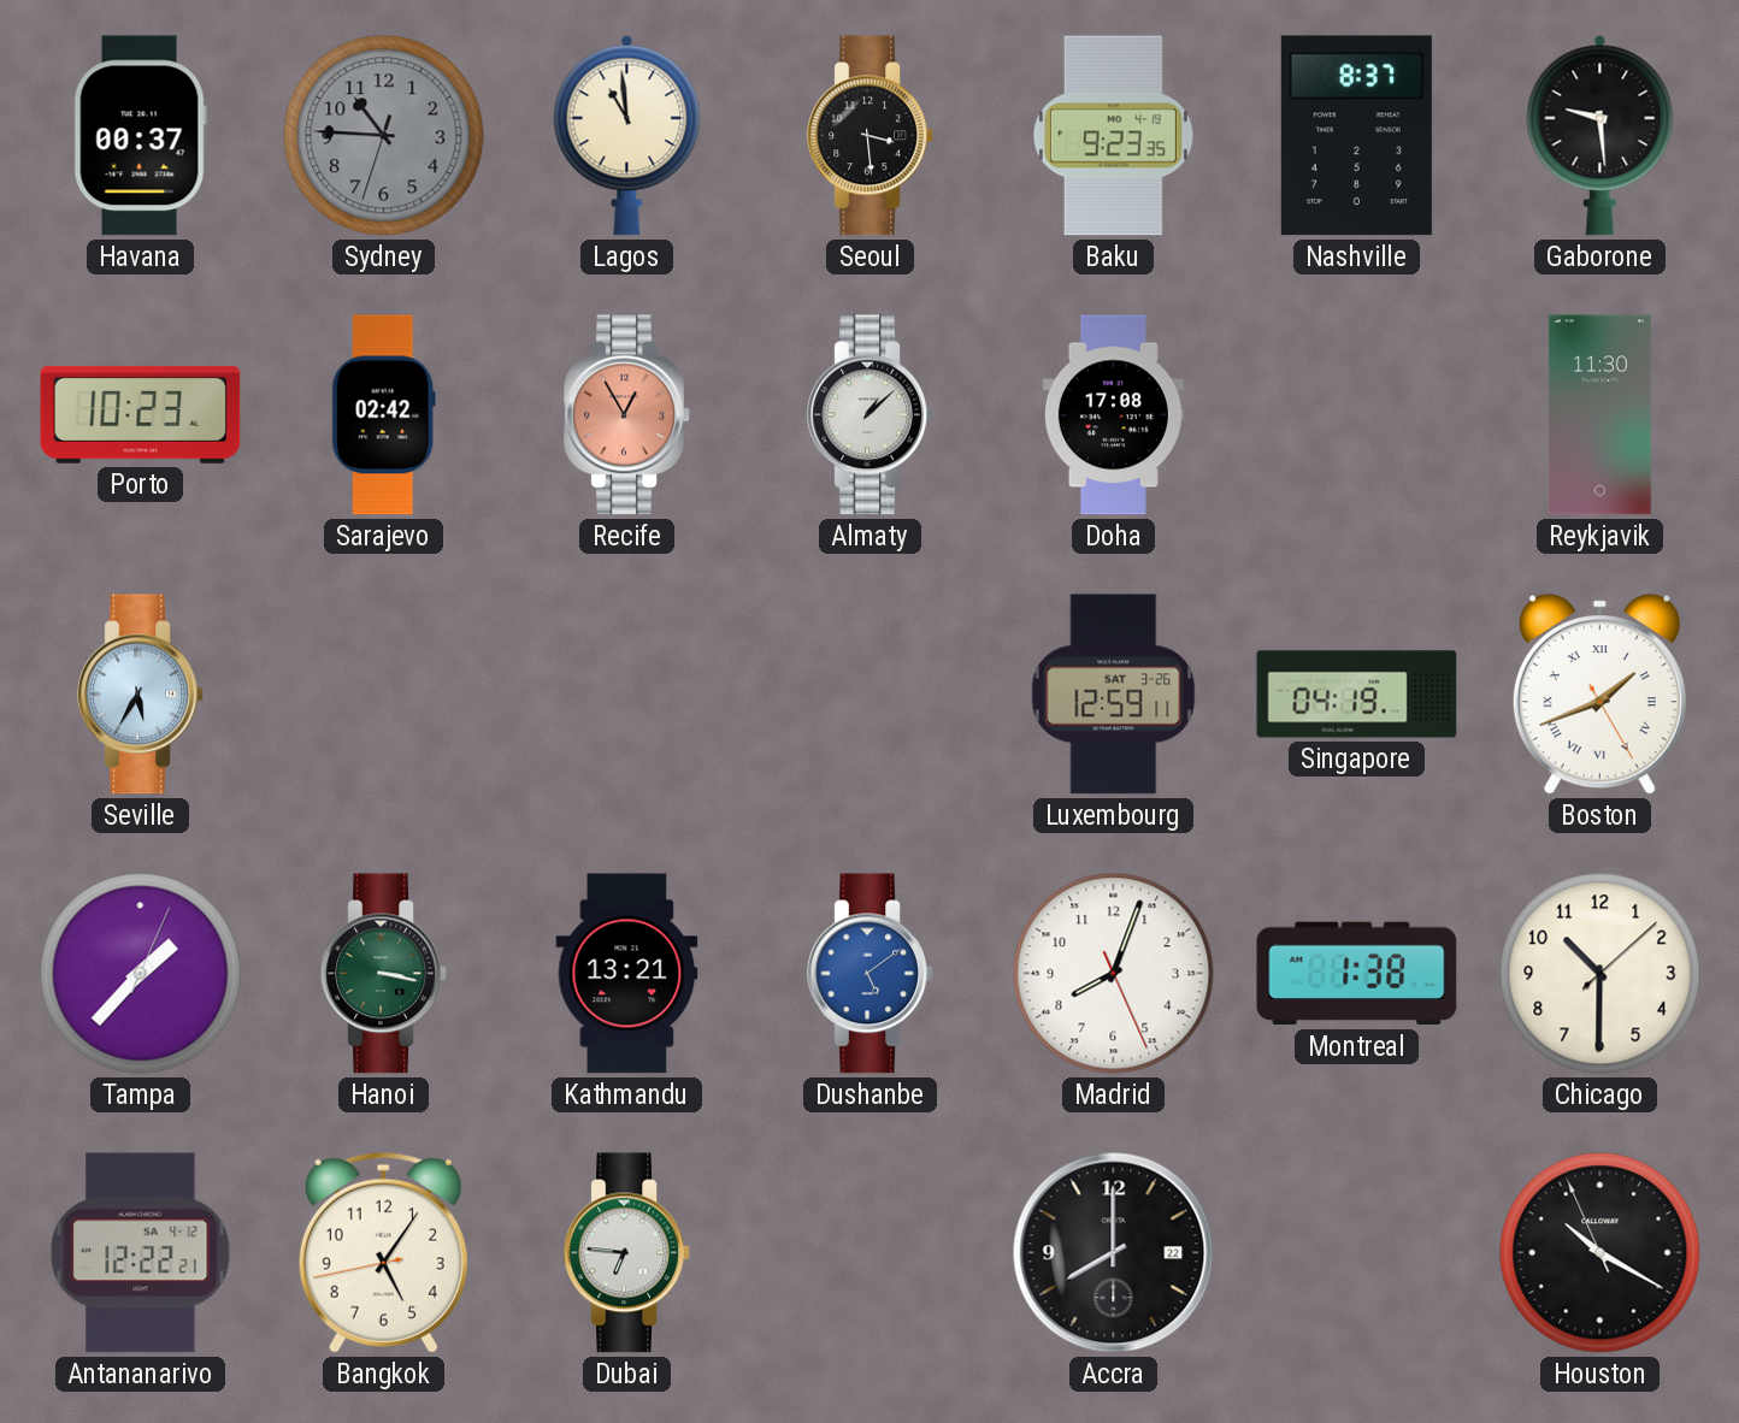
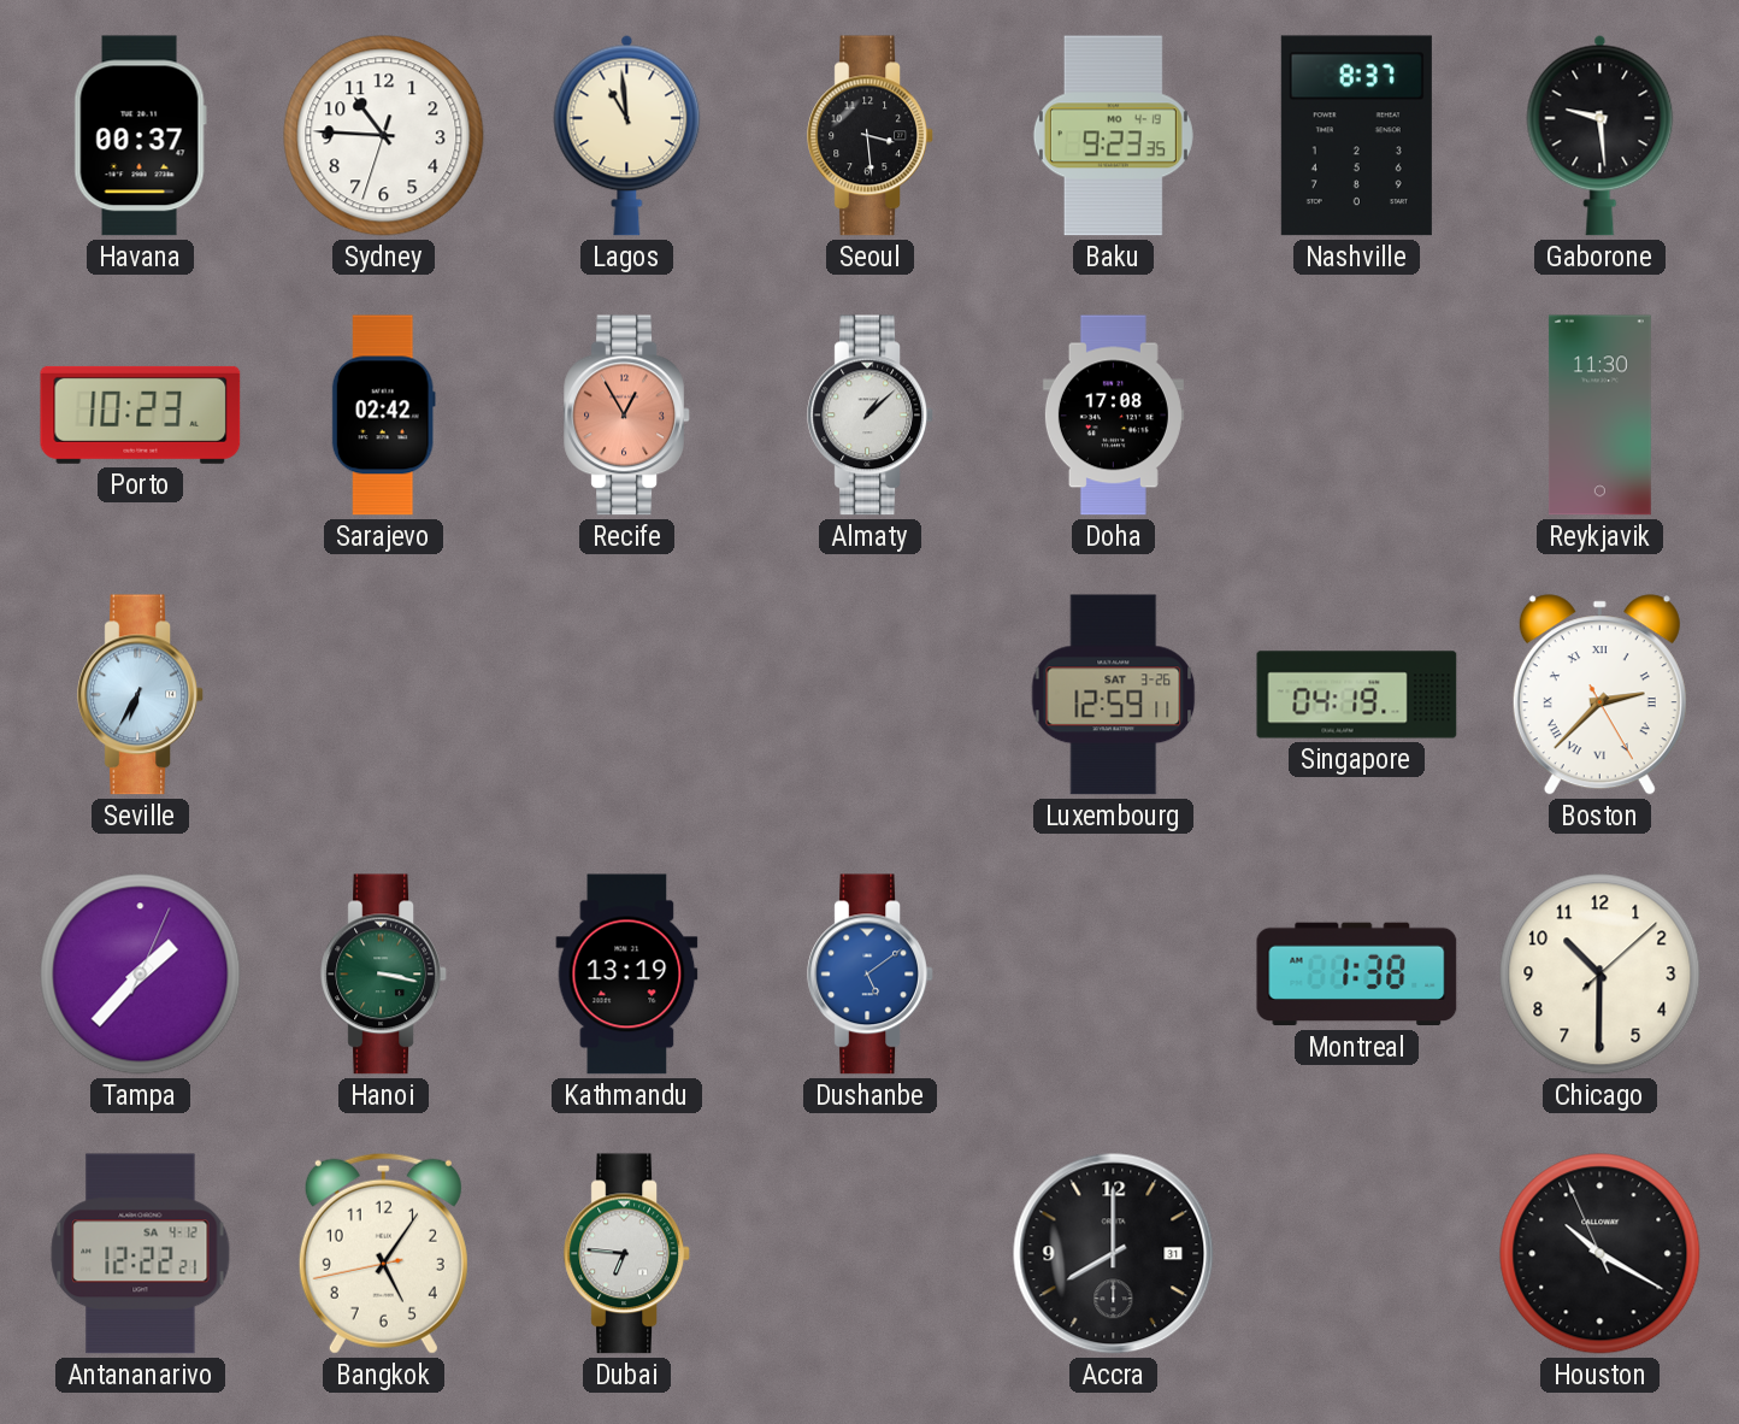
Sydney dial: grey -> white (384, 136)
Seville: 5:35 -> 6:35 (141, 695)
Boston: 1:41 -> 2:37 (1599, 695)
Kathmandu: 13:21 -> 13:19 (627, 975)
Madrid: 8:03 -> none (1114, 974)
Accra date: 22 -> 31 (1114, 1254)
